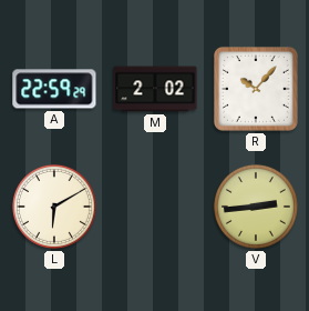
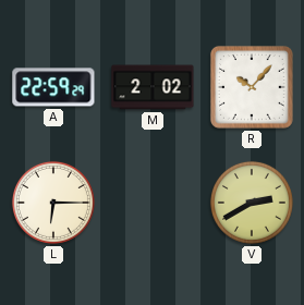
L: 6:10 -> 6:15 (53, 203)
V: 2:44 -> 2:40 (252, 203)
